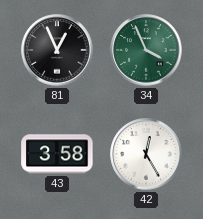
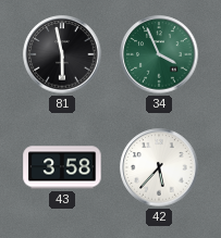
81: 12:56 -> 5:58 (62, 54)
42: 12:25 -> 5:37 (159, 167)
